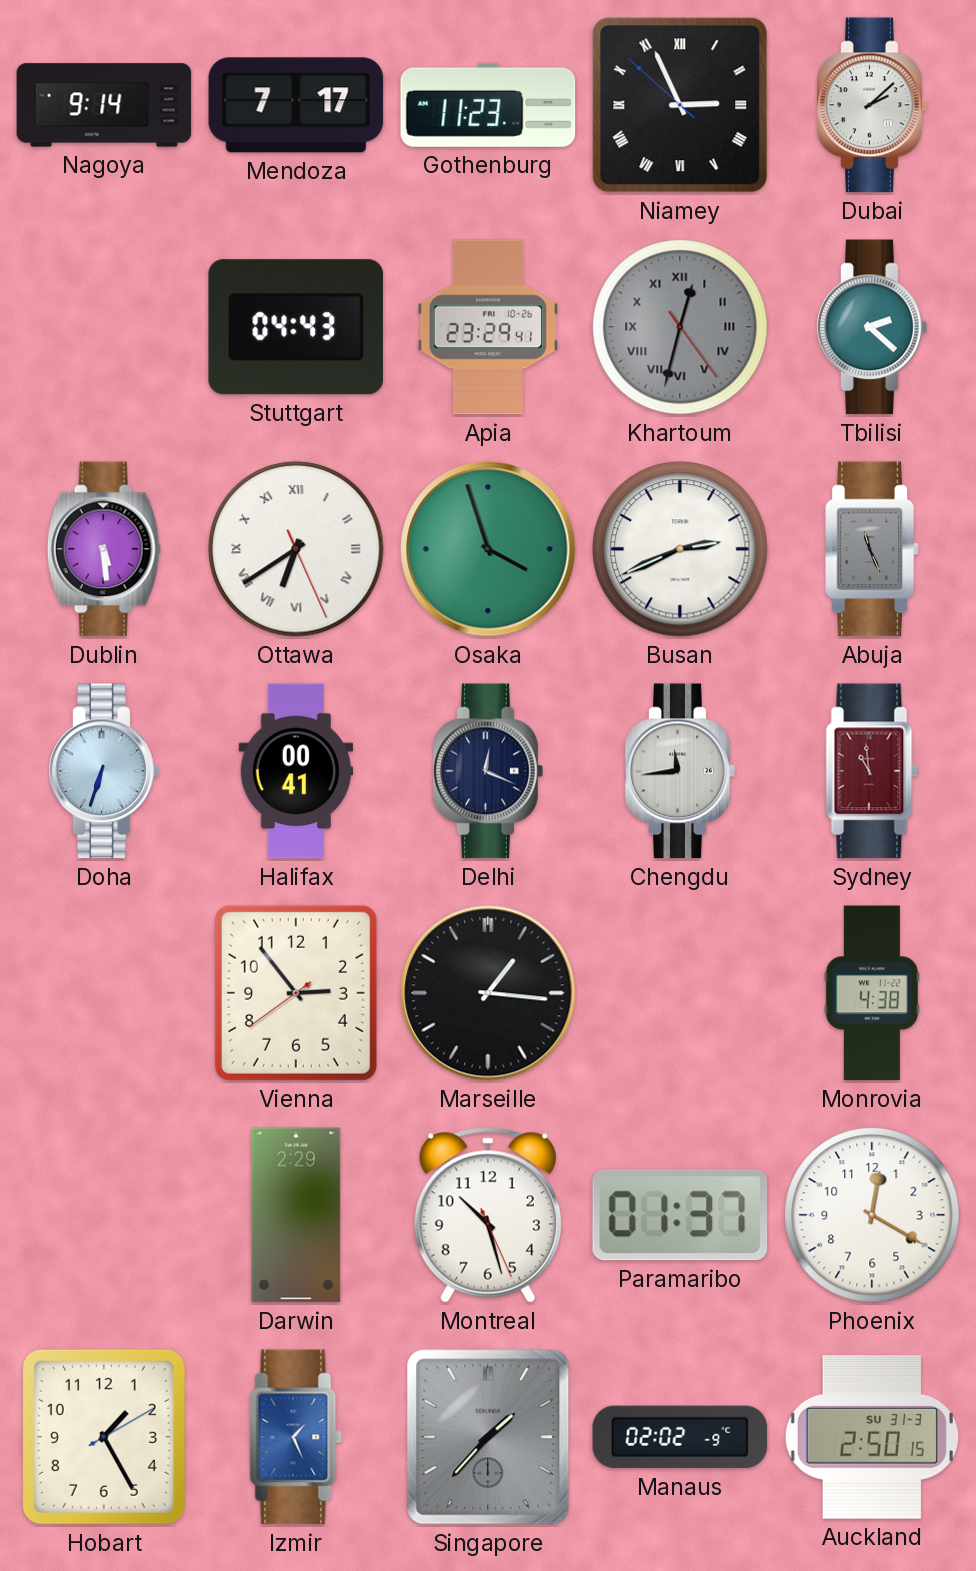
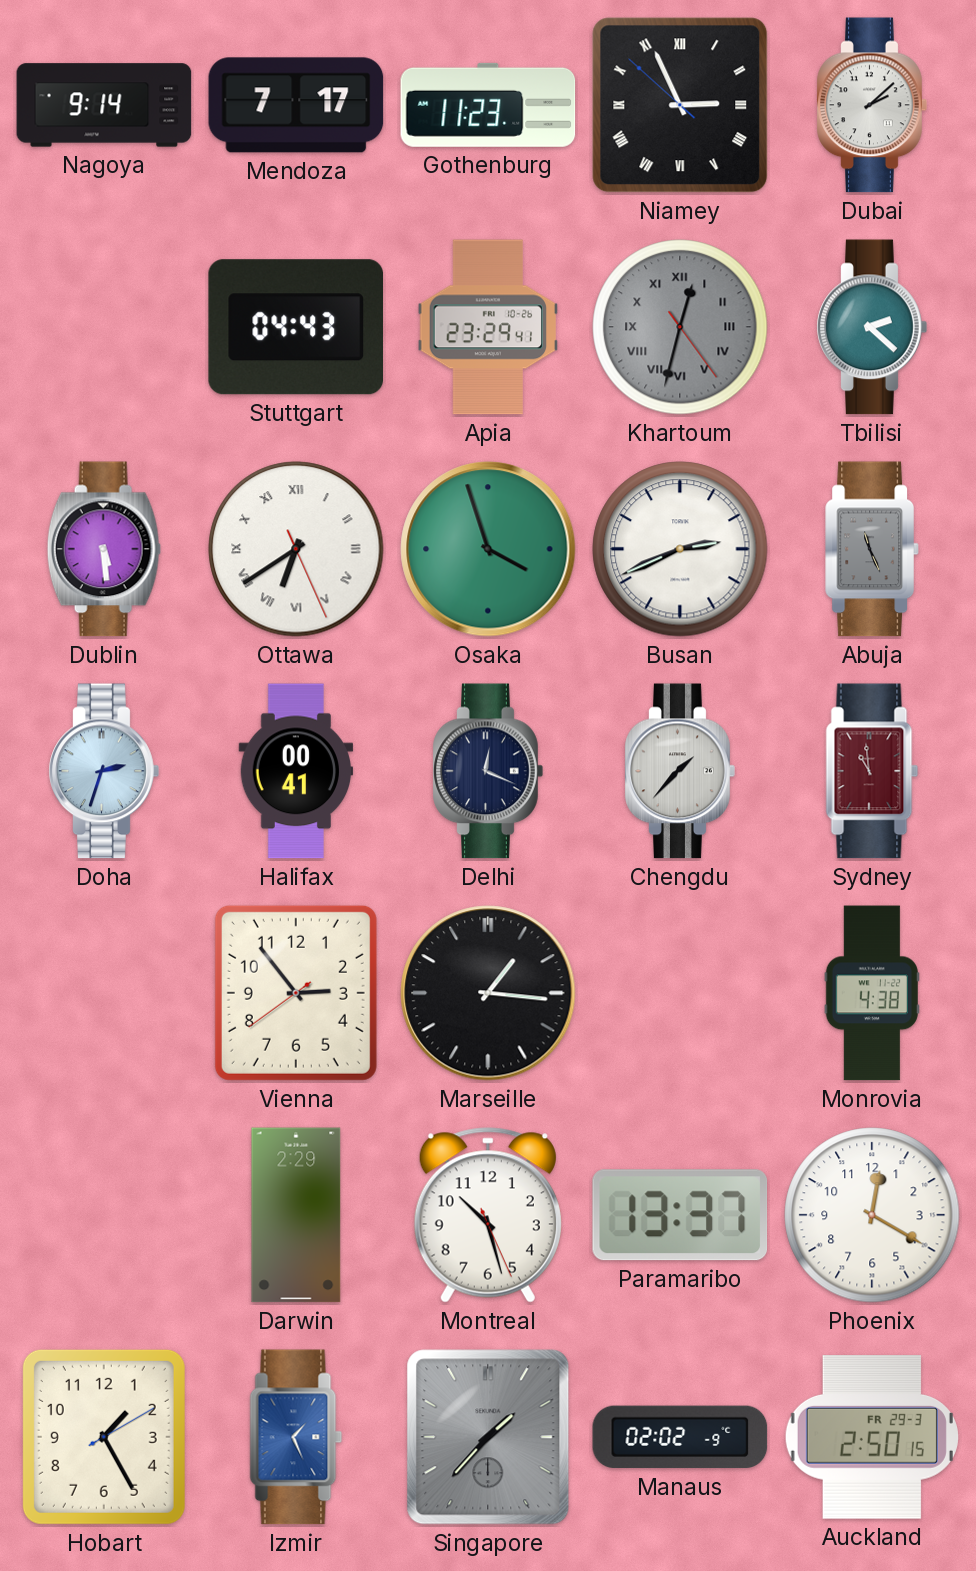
Doha: 6:33 -> 2:33 (104, 771)
Chengdu: 11:44 -> 1:37 (680, 771)
Paramaribo: 01:37 -> 13:37 (679, 1215)
Auckland date: SU 31-3 -> FR 29-3 (872, 1437)
